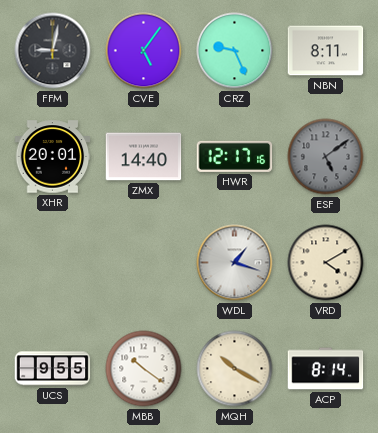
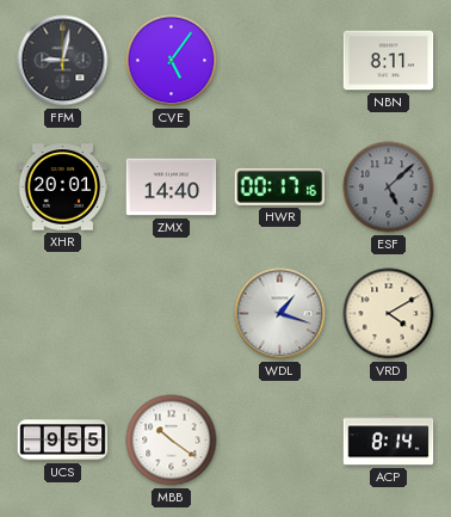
CRZ: 9:26 -> none (235, 51)
HWR: 12:17 -> 00:17 (280, 186)
ESF: 5:09 -> 5:08 (389, 187)
MQH: 10:20 -> none (235, 369)
